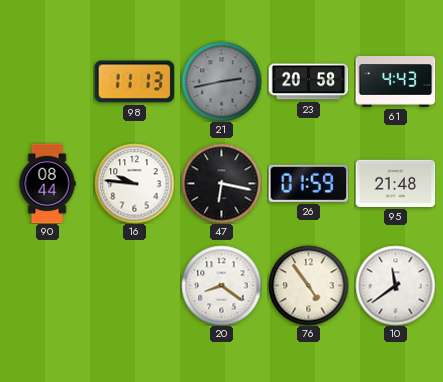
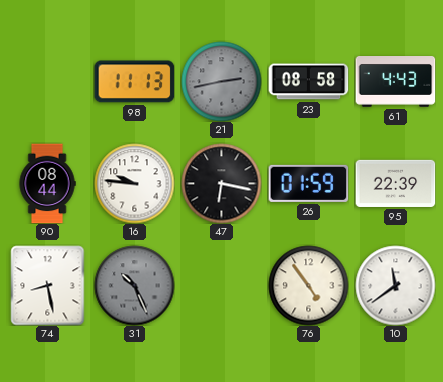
23: 20:58 -> 08:58 (308, 82)
95: 21:48 -> 22:39 (395, 183)
74: none -> 8:28 (48, 285)
31: none -> 10:26 (134, 285)
20: 8:21 -> none (221, 285)
